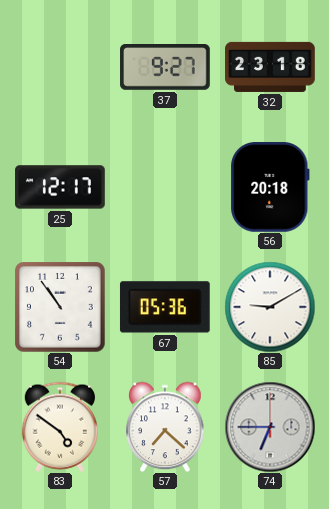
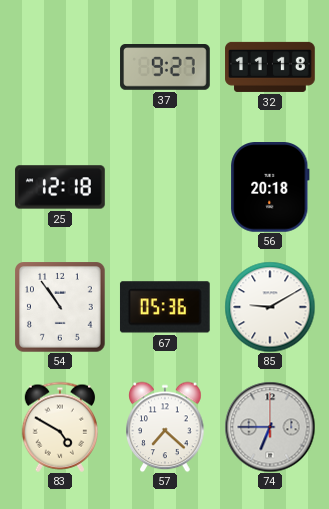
32: 23:18 -> 11:18 (270, 67)
25: 12:17 -> 12:18 (60, 187)
83: 4:51 -> 4:50 (59, 427)
